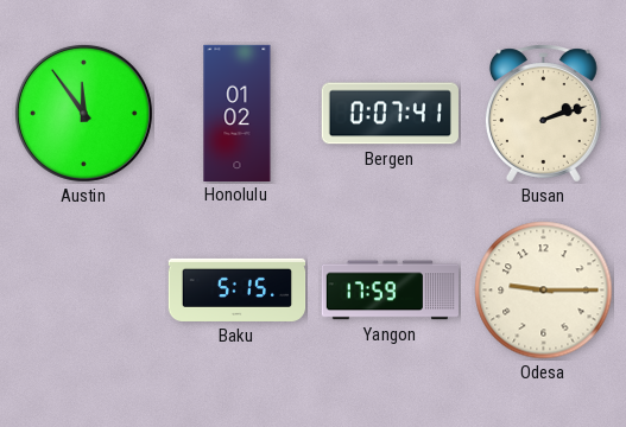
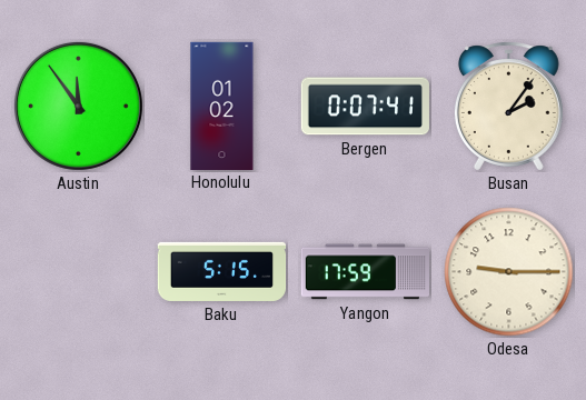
Busan: 2:12 -> 2:06 (508, 107)
